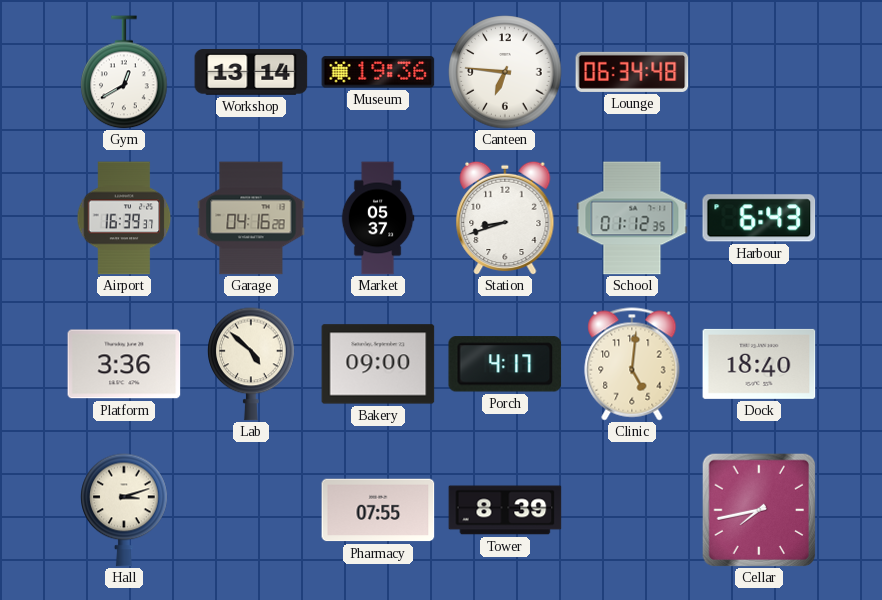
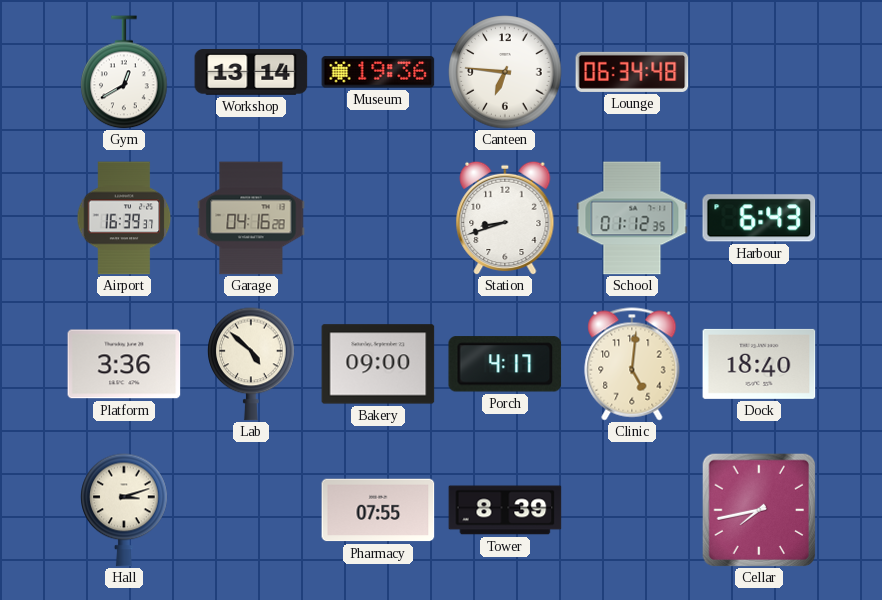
Market: 05:37 -> none (378, 218)
